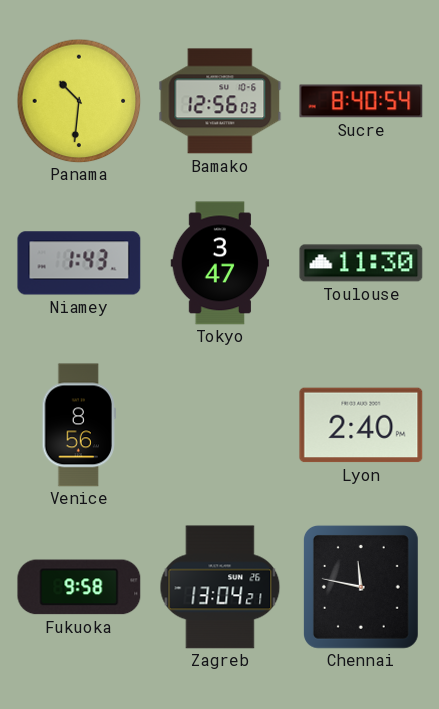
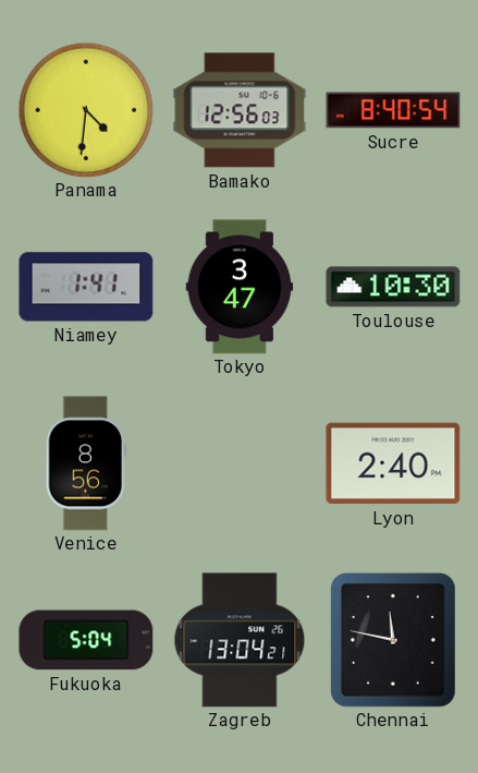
Panama: 10:31 -> 4:31 (86, 110)
Niamey: 1:43 -> 1:41 (86, 287)
Toulouse: 11:30 -> 10:30 (393, 287)
Fukuoka: 9:58 -> 5:04 (86, 640)
